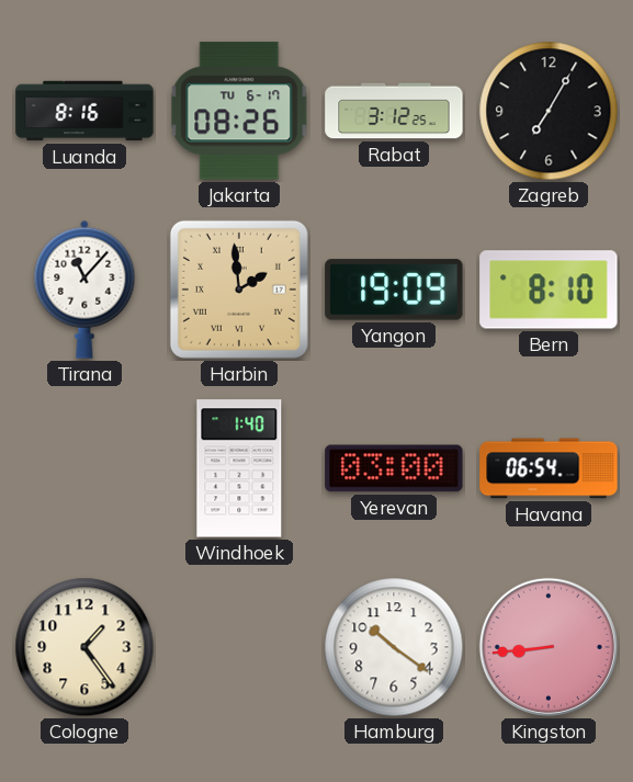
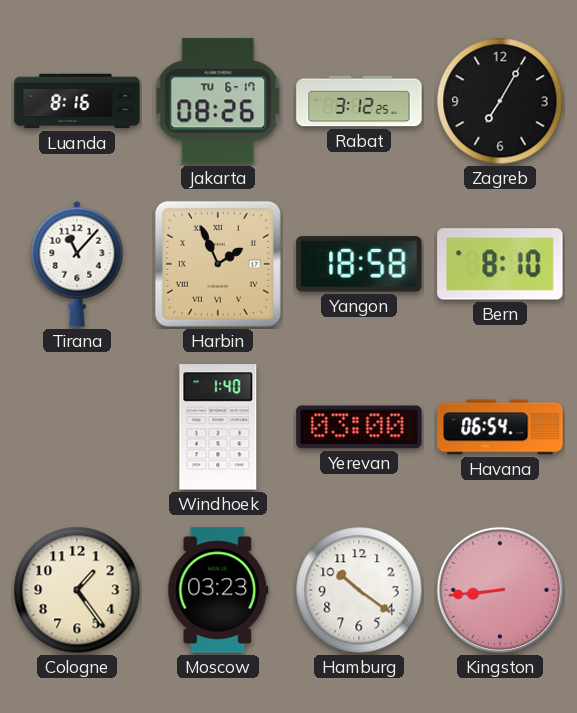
Harbin: 1:59 -> 1:56 (218, 264)
Yangon: 19:09 -> 18:58 (359, 264)
Moscow: none -> 03:23 (218, 590)
